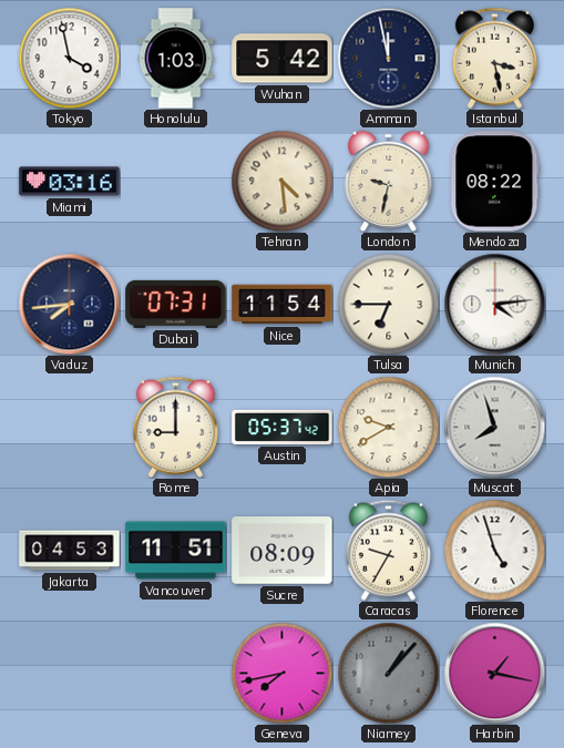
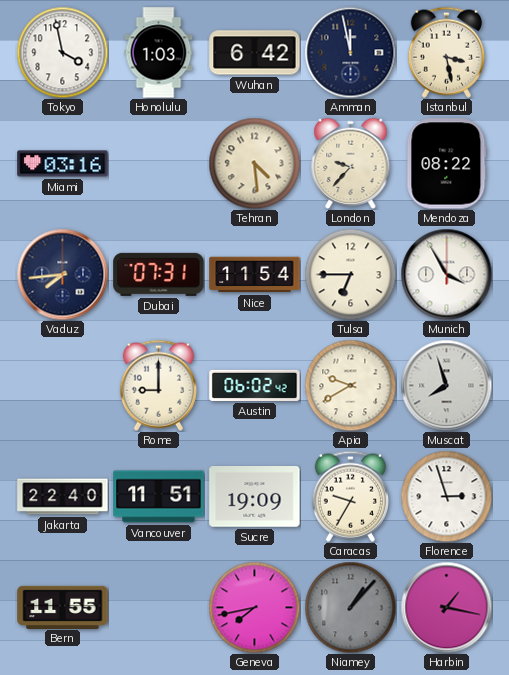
Wuhan: 5:42 -> 6:42 (255, 53)
London: 9:32 -> 9:37 (351, 163)
Munich: 4:14 -> 3:55 (446, 274)
Austin: 05:37 -> 06:02 (255, 385)
Jakarta: 04:53 -> 22:40 (63, 497)
Sucre: 08:09 -> 19:09 (255, 497)
Florence: 4:57 -> 2:57 (446, 496)
Bern: none -> 11:55 (63, 607)
